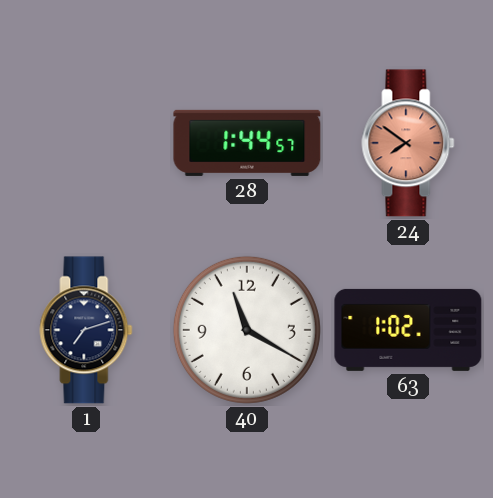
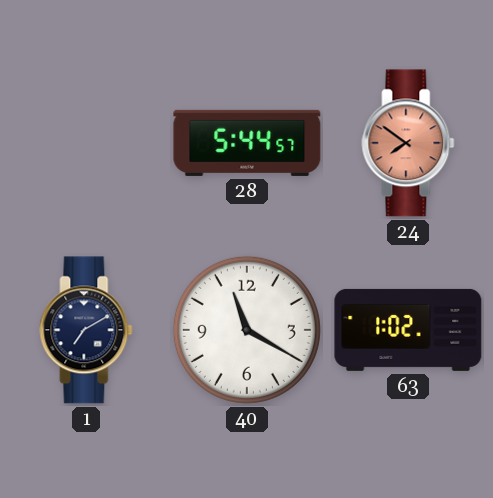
28: 1:44 -> 5:44 (247, 143)
1: 7:12 -> 7:10 (86, 330)
